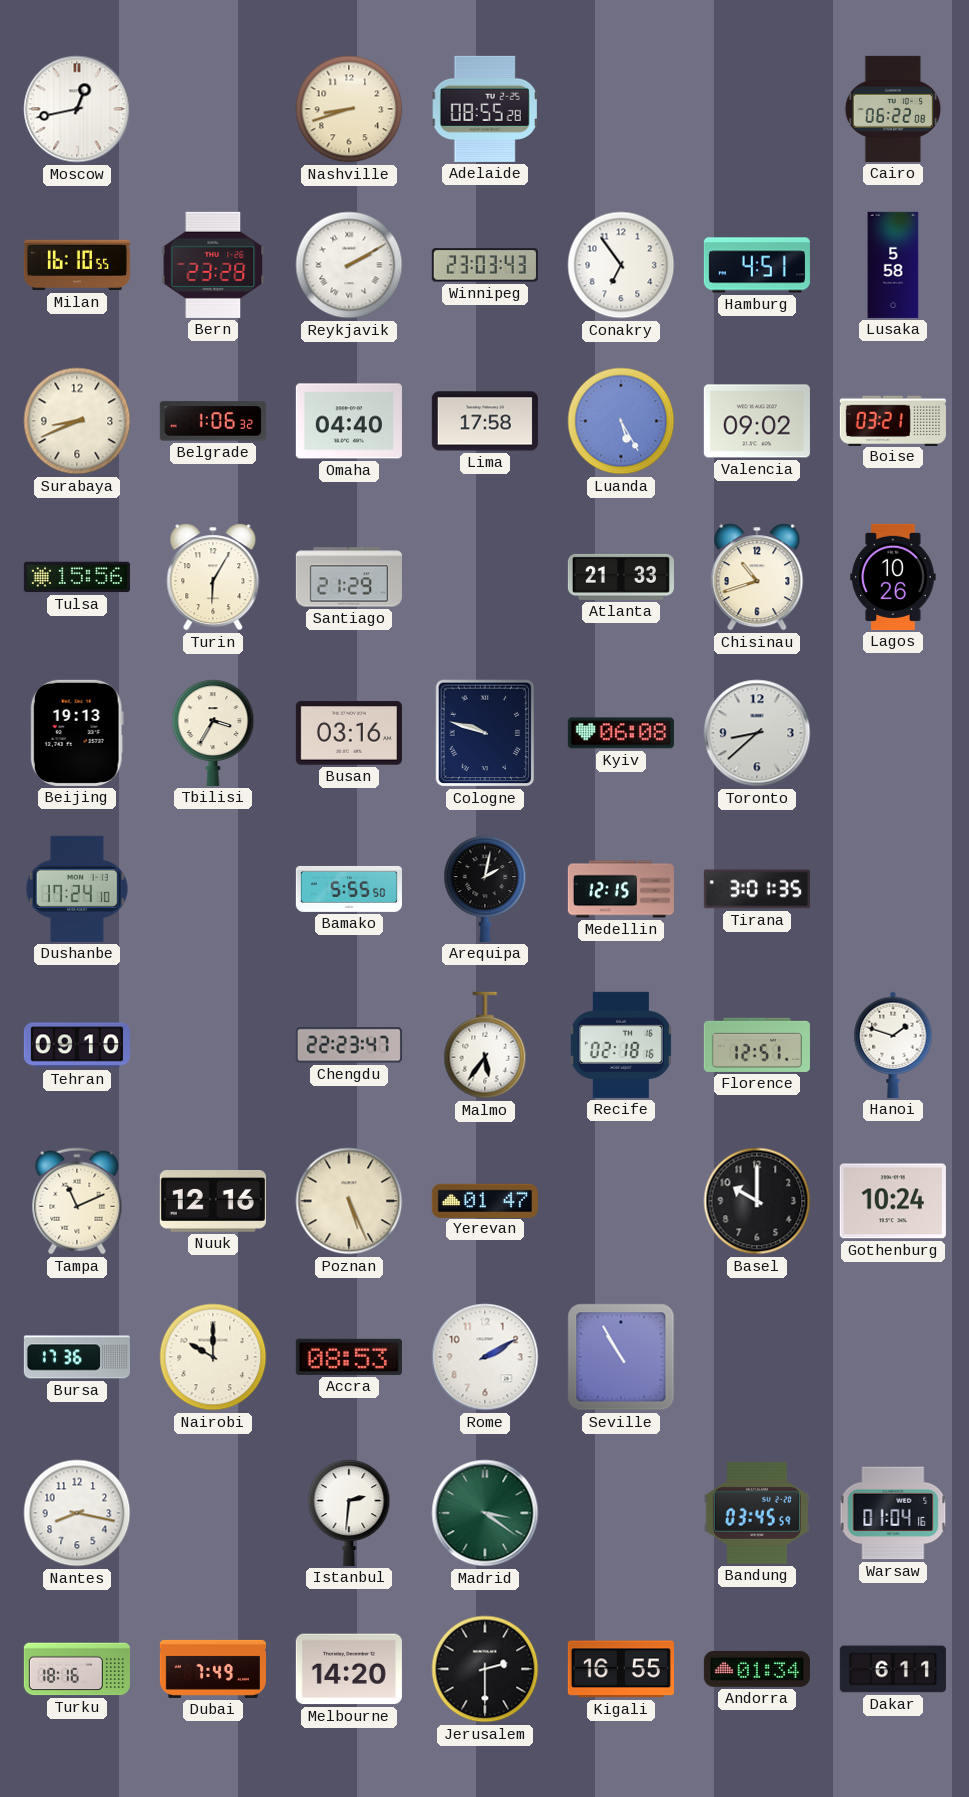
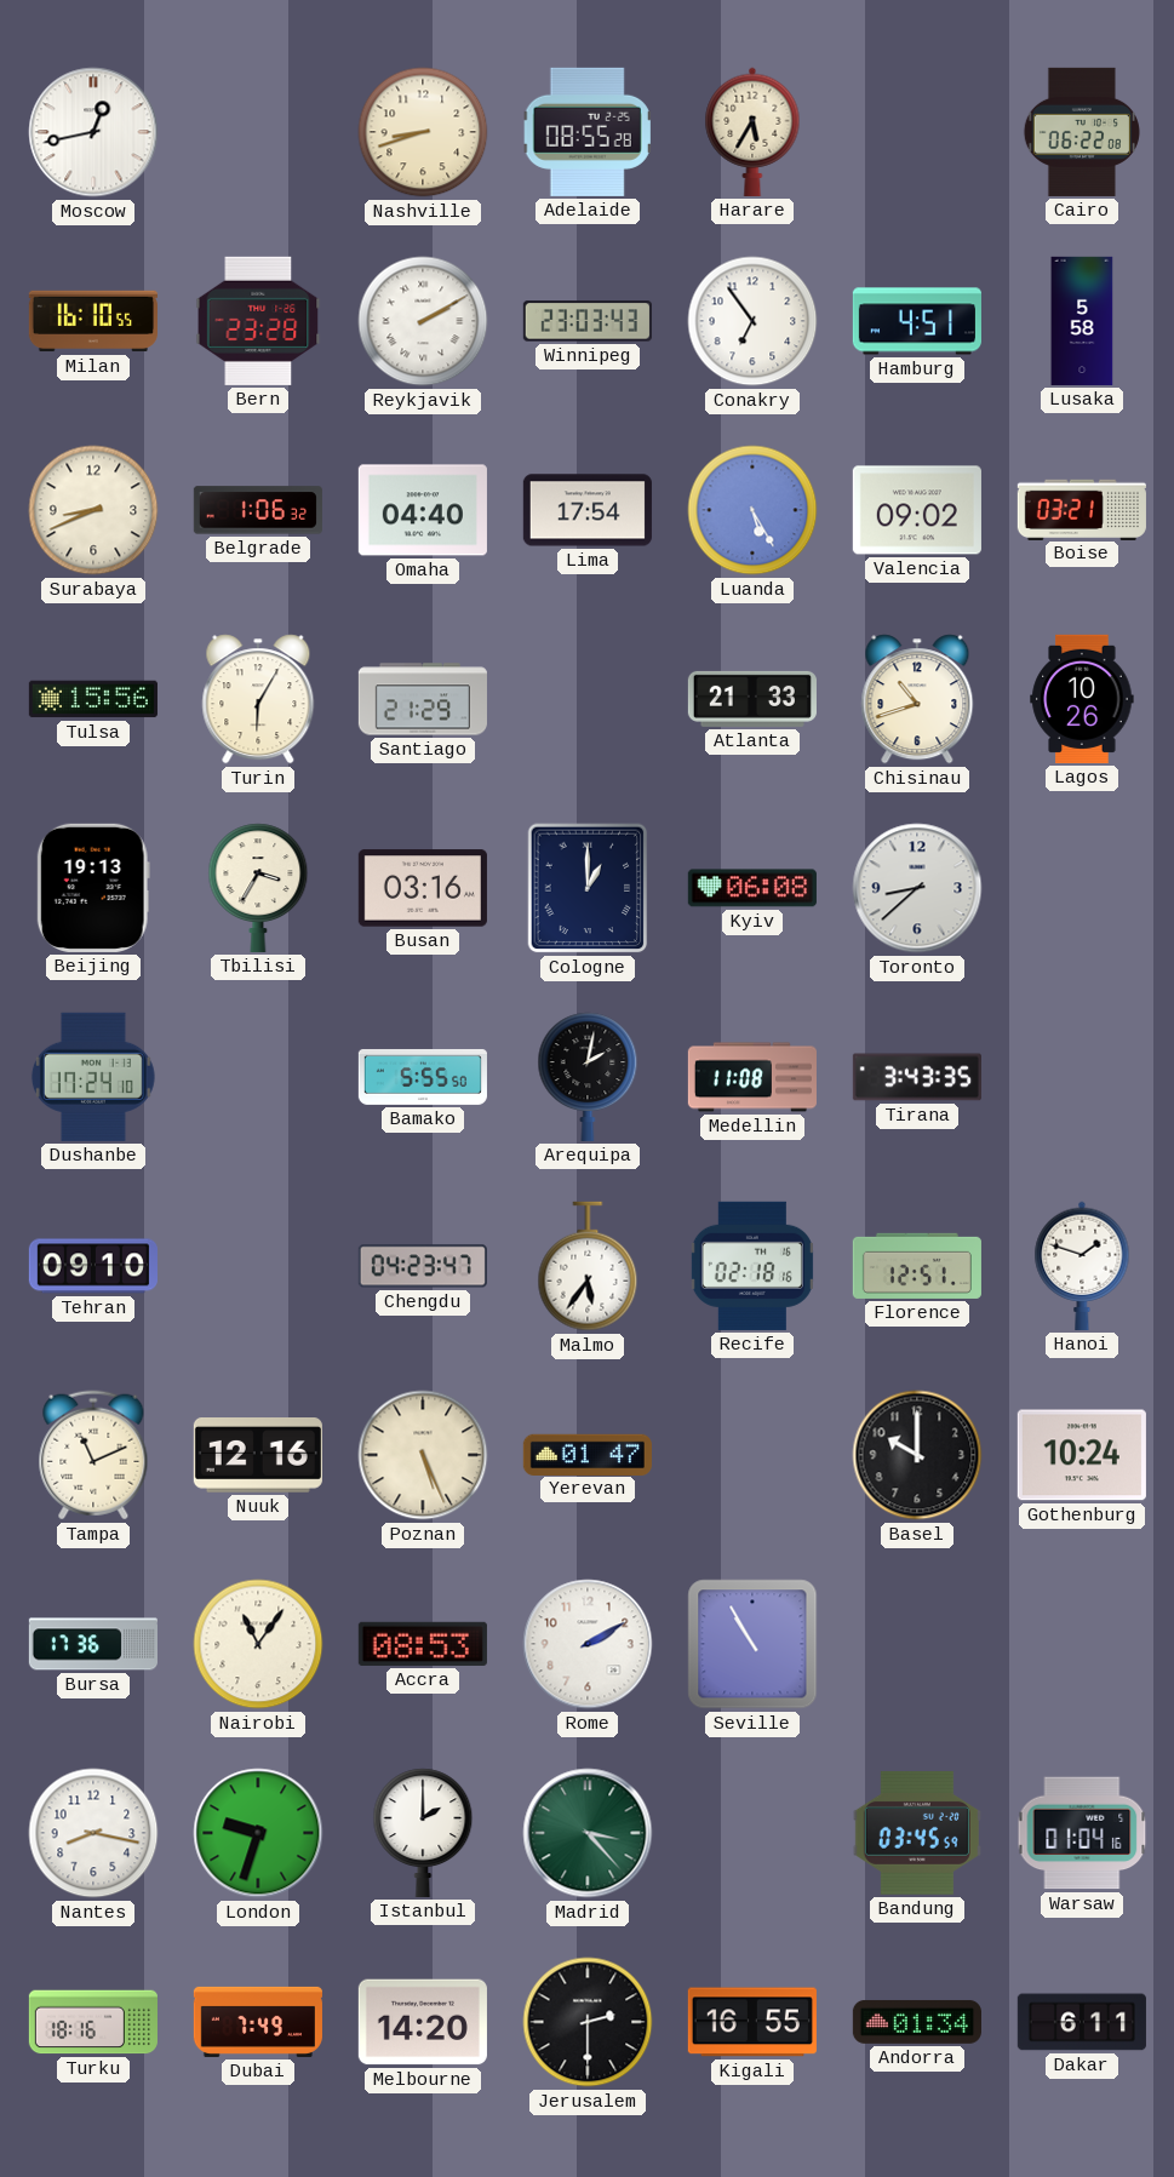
Harare: none -> 5:35 (752, 132)
Lima: 17:58 -> 17:54 (588, 510)
Cologne: 9:48 -> 1:00 (588, 888)
Medellin: 12:15 -> 11:08 (752, 1077)
Tirana: 3:01 -> 3:43 (917, 1077)
Chengdu: 22:23 -> 04:23 (423, 1266)
Nairobi: 10:00 -> 11:06 (258, 1644)
London: none -> 9:33 (258, 1833)
Istanbul: 2:31 -> 2:00 (423, 1833)
Madrid: 3:21 -> 3:23 (588, 1833)
